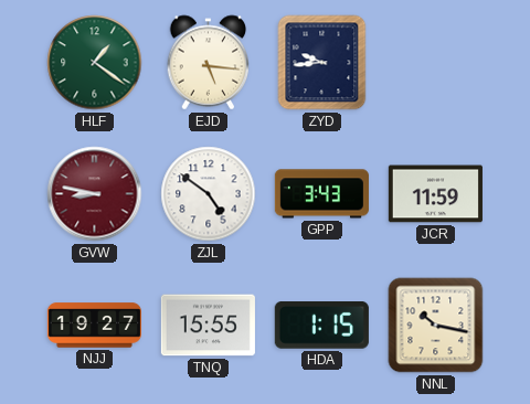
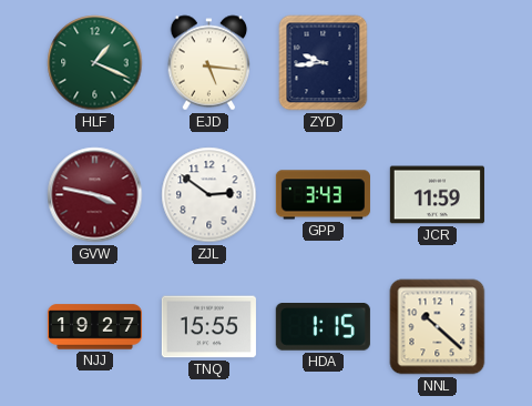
HLF: 1:21 -> 1:19 (95, 63)
GVW: 8:47 -> 3:47 (95, 195)
ZJL: 4:51 -> 2:51 (209, 195)
NNL: 10:17 -> 10:22 (438, 327)
